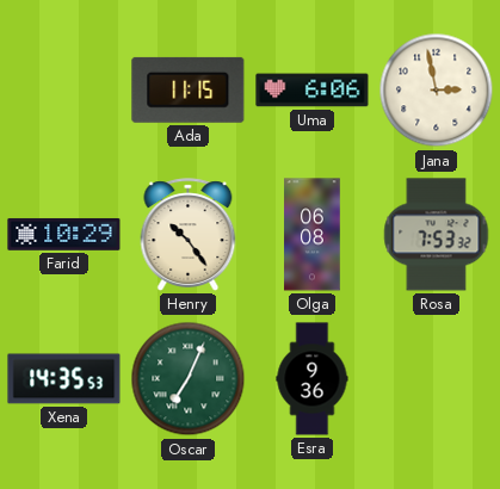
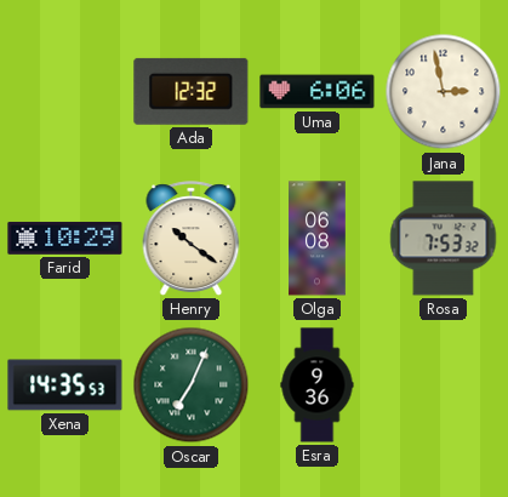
Ada: 11:15 -> 12:32 (192, 91)
Henry: 10:24 -> 10:21 (192, 239)
